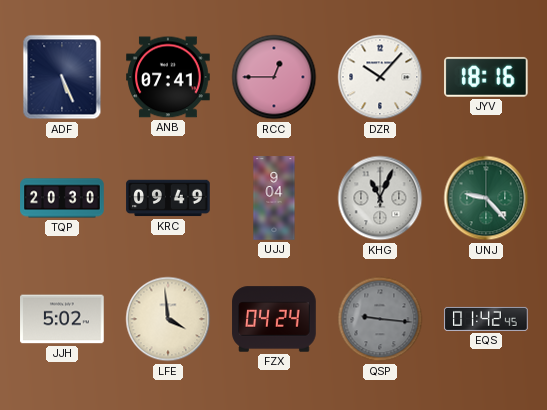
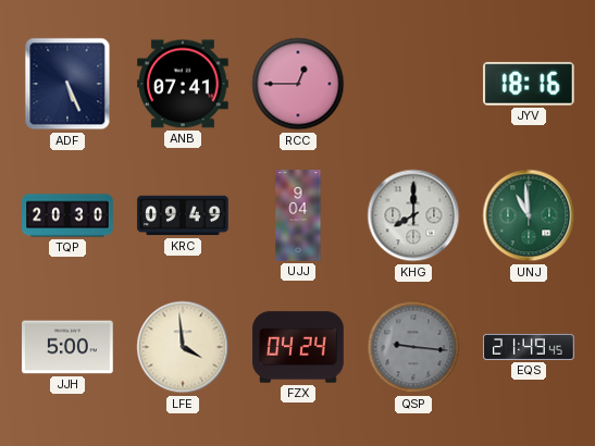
DZR: 10:07 -> none (380, 77)
KHG: 11:04 -> 8:00 (413, 215)
UNJ: 9:23 -> 10:59 (529, 215)
JJH: 5:02 -> 5:00 (67, 347)
EQS: 01:42 -> 21:49 (529, 347)
